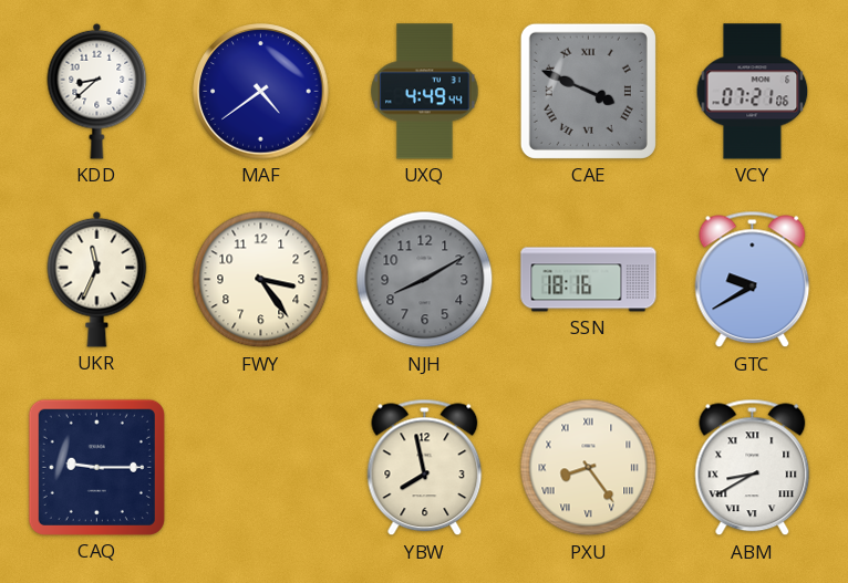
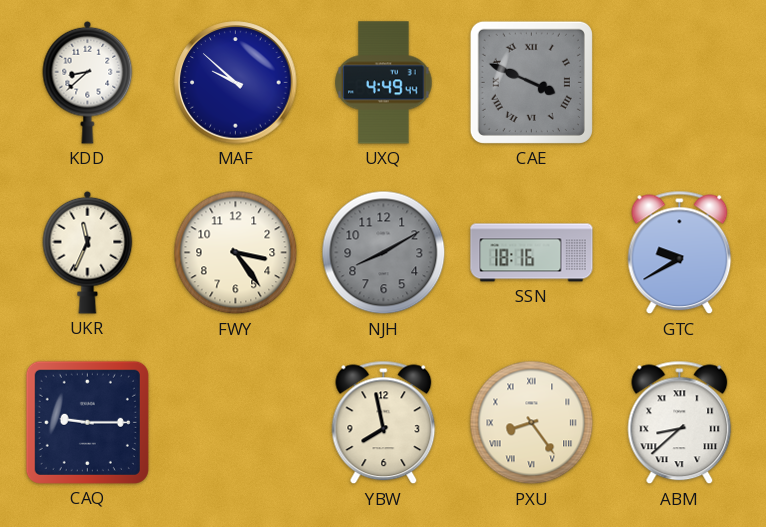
MAF: 4:39 -> 9:52 (236, 83)
VCY: 07:21 -> none (753, 92)
ABM: 8:40 -> 8:38 (680, 423)
